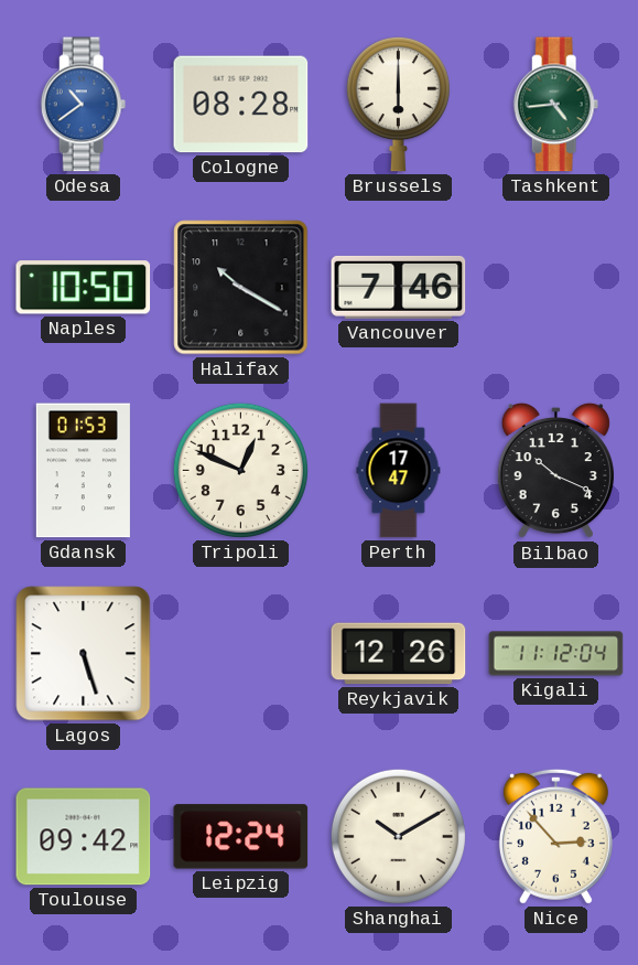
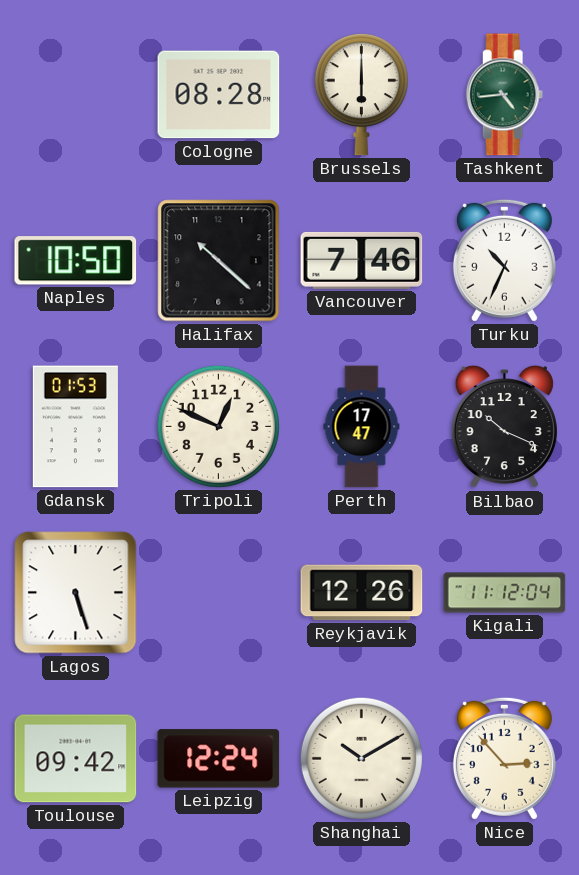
Odesa: 10:39 -> none (84, 105)
Halifax: 10:20 -> 10:22 (219, 261)
Turku: none -> 10:34 (504, 260)
